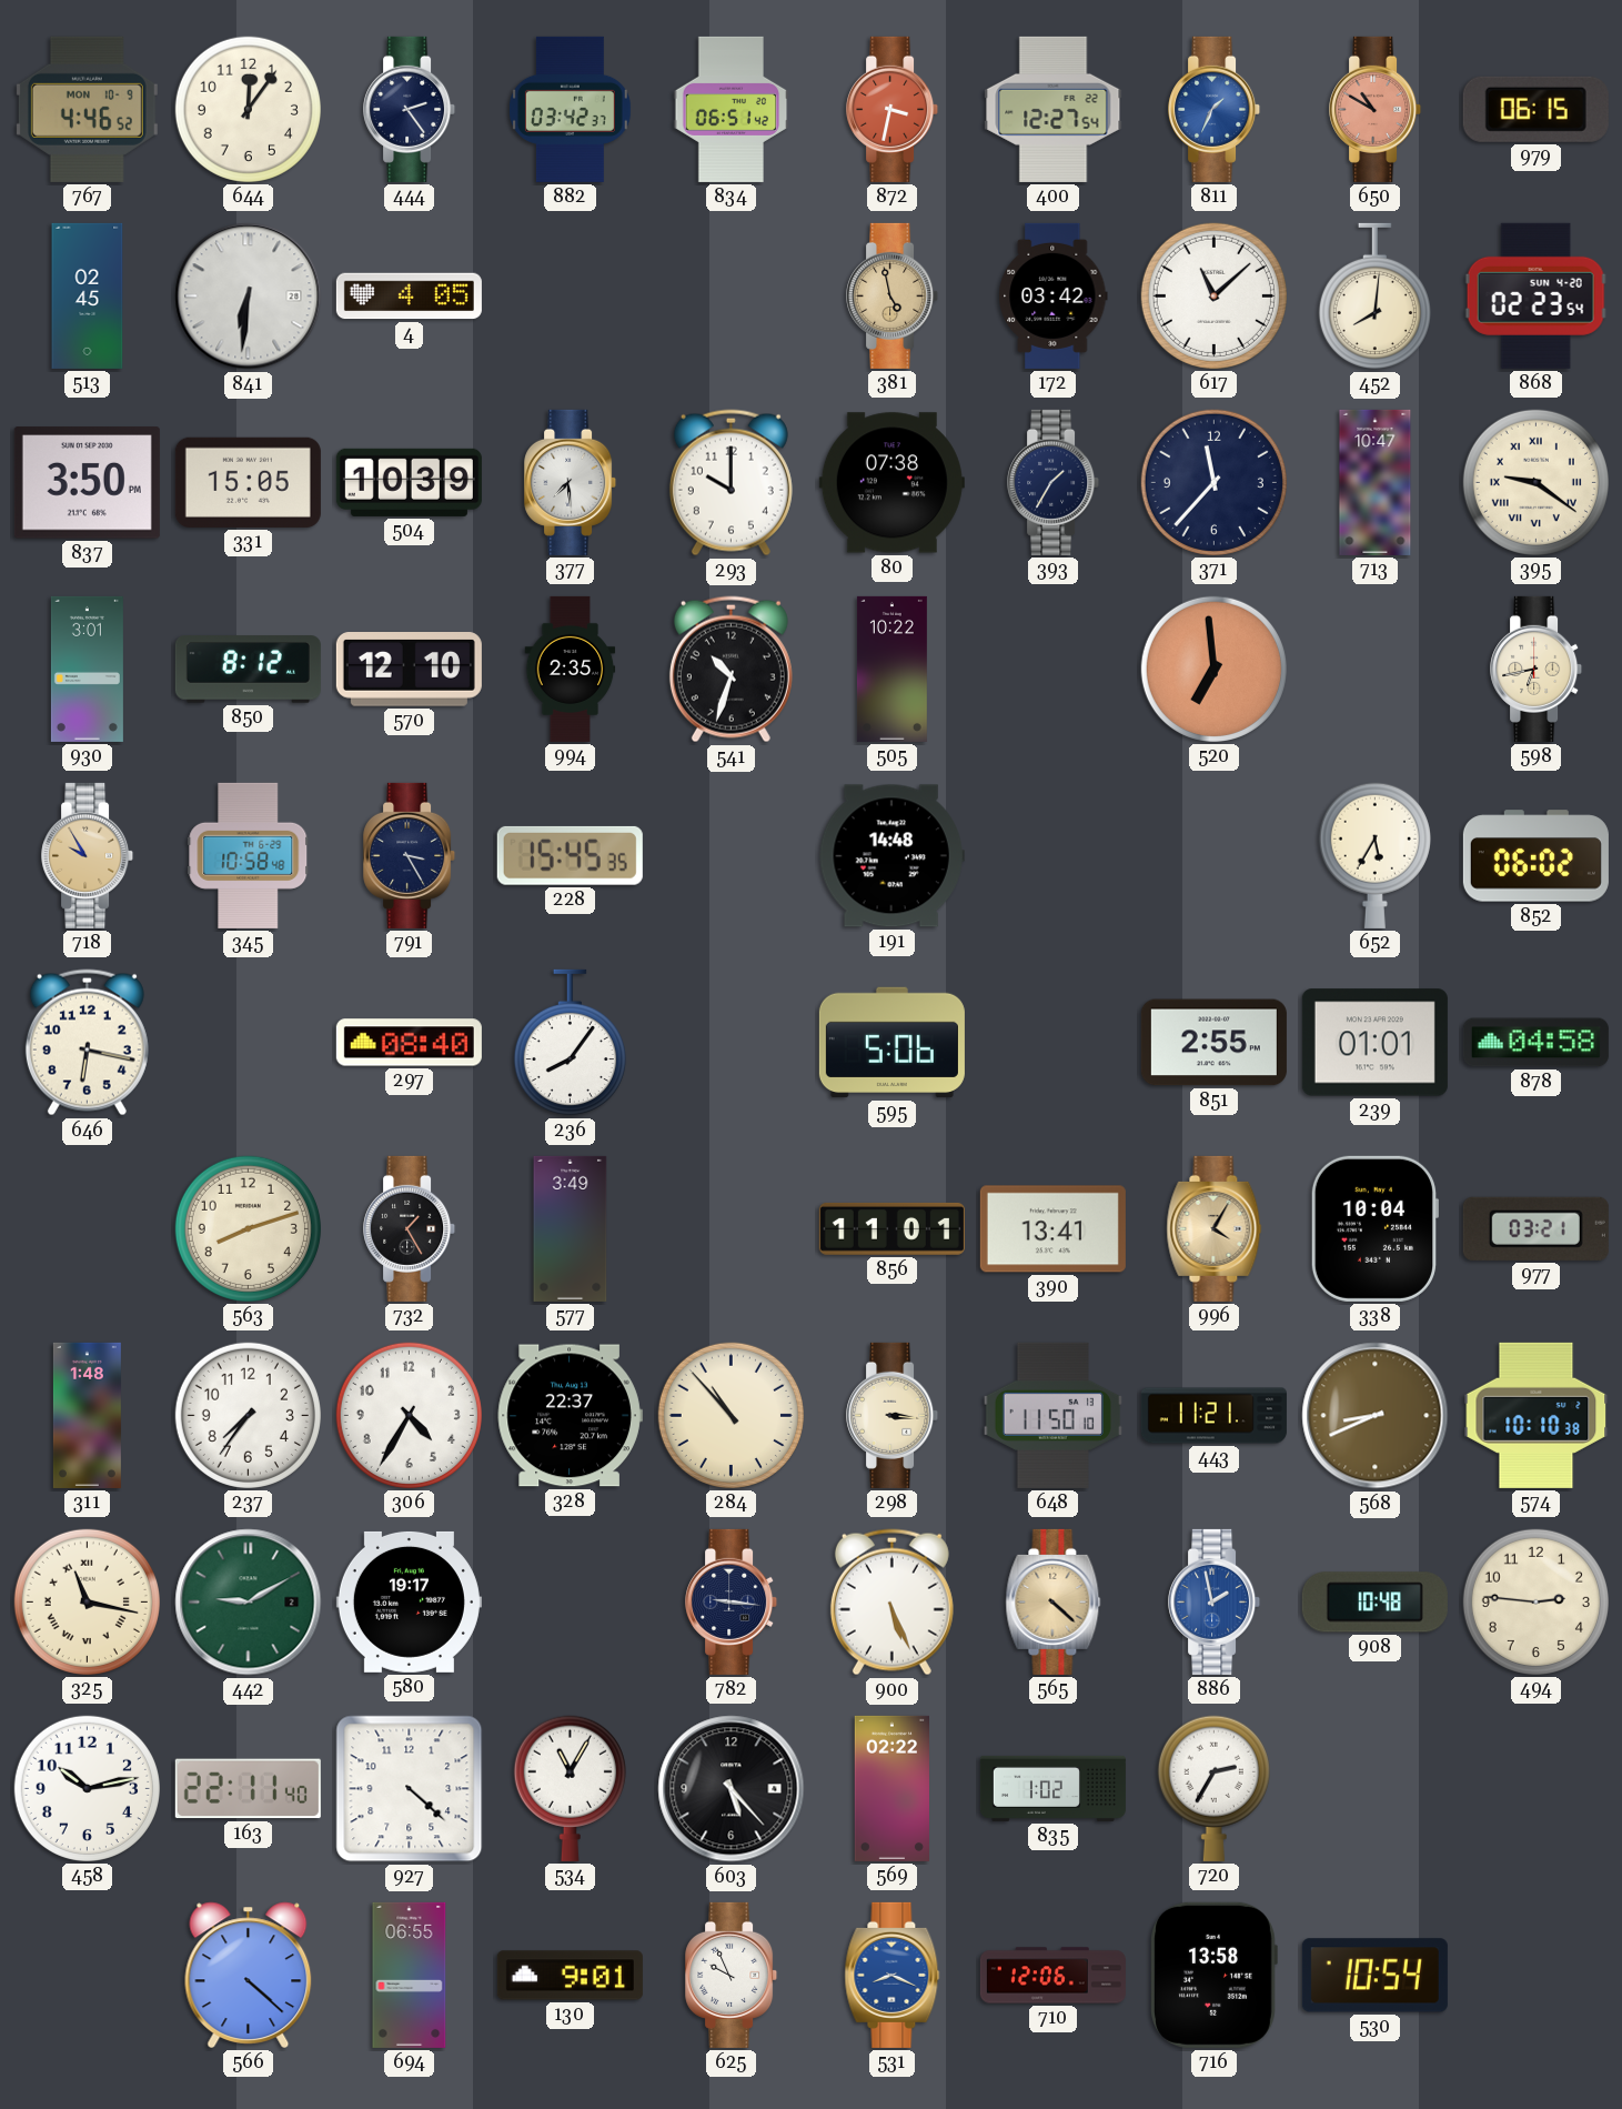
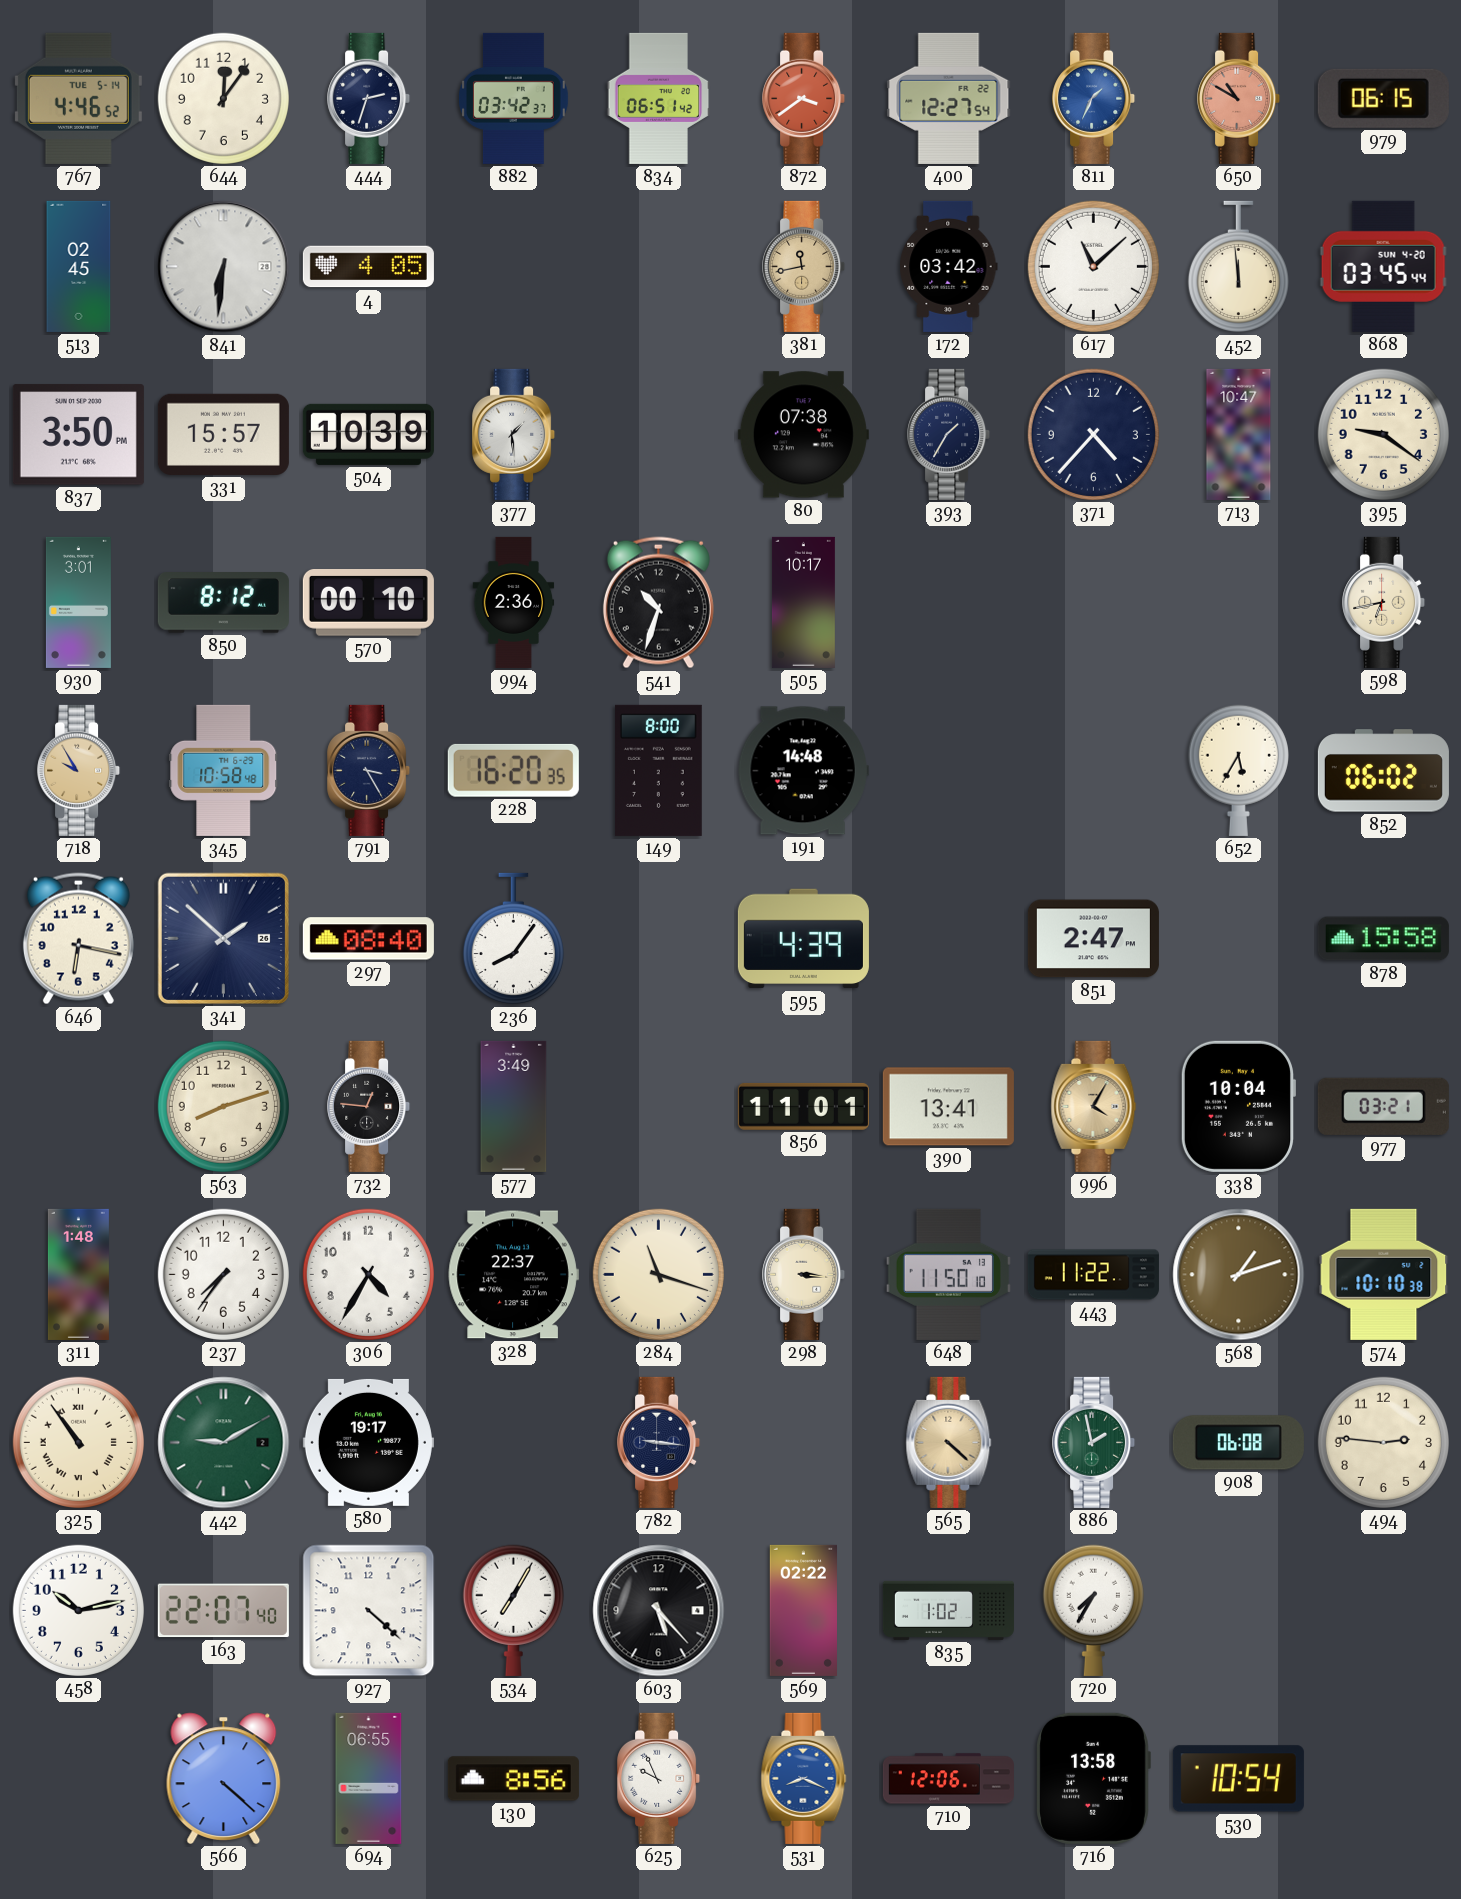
767 date: MON 10-9 -> TUE 5-14 (78, 98)
444: 2:24 -> 2:33 (369, 98)
872: 3:32 -> 3:39 (804, 98)
381: 4:58 -> 11:43 (804, 266)
452: 8:01 -> 11:59 (1238, 267)
868: 02:23 -> 03:45 (1383, 266)
331: 15:05 -> 15:57 (223, 434)
377: 7:29 -> 1:29 (514, 434)
293: 10:00 -> none (731, 483)
371: 11:37 -> 4:37 (1093, 434)
395 numerals: Roman -> Arabic (1383, 434)
570: 12:10 -> 00:10 (368, 603)
994: 2:35 -> 2:36 (514, 602)
505: 10:22 -> 10:17 (803, 602)
520: 6:59 -> none (1213, 669)
228: 15:45 -> 16:20 (513, 770)
149: none -> 8:00 (658, 770)
341: none -> 1:52 (223, 938)
595: 5:06 -> 4:39 (803, 939)
851: 2:55 -> 2:47 (1093, 939)
239: 01:01 -> none (1374, 1043)
878: 04:58 -> 15:58 (1383, 939)
732: 1:25 -> 12:46 (369, 1106)
284: 10:53 -> 11:18 (658, 1274)
443: 11:21 -> 11:22 (1093, 1275)
568: 8:41 -> 1:12 (1239, 1275)
325: 11:17 -> 10:54 (78, 1442)
900: 5:26 -> none (891, 1603)
886 dial: blue -> green (1094, 1442)
908: 10:48 -> 06:08 (1238, 1443)
163: 22:11 -> 22:07 (223, 1611)
534: 11:05 -> 7:05 (513, 1610)
720: 2:35 -> 7:35 (1093, 1610)
130: 9:01 -> 8:56 (513, 1779)
